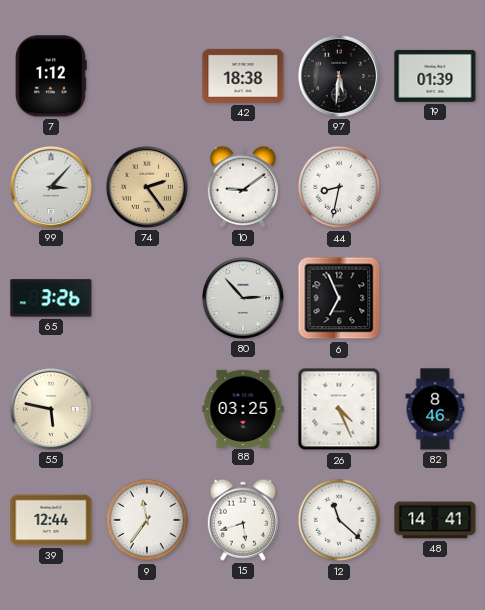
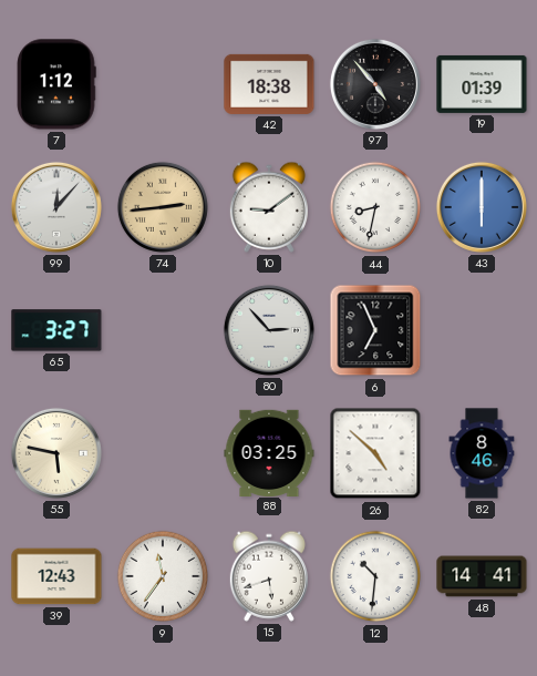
97: 5:31 -> 4:53 (375, 84)
99: 3:07 -> 12:07 (56, 207)
74: 2:24 -> 2:44 (163, 207)
43: none -> 6:00 (482, 207)
65: 3:26 -> 3:27 (56, 330)
26: 4:26 -> 4:52 (375, 453)
39: 12:44 -> 12:43 (56, 576)
12: 11:22 -> 10:31 (375, 576)
